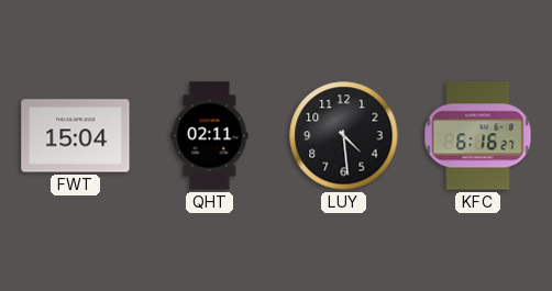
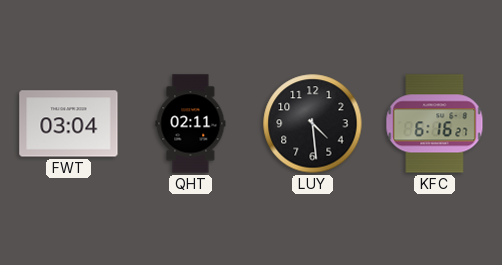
FWT: 15:04 -> 03:04 (69, 124)
